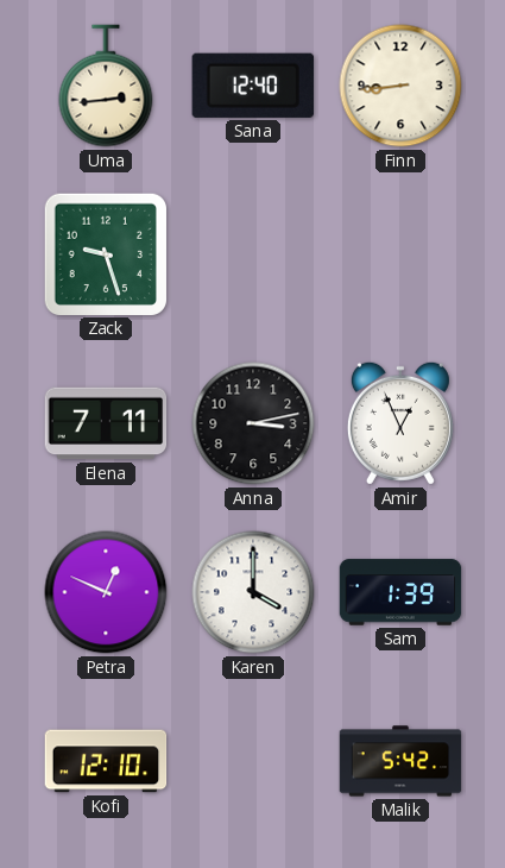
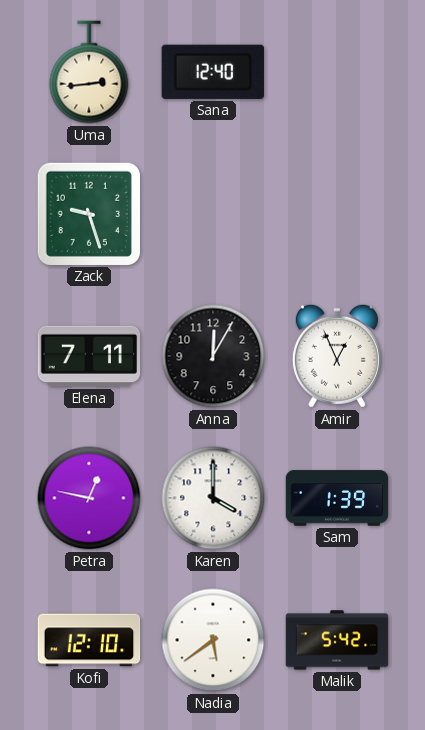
Finn: 8:44 -> none (400, 86)
Anna: 3:13 -> 12:05 (213, 356)
Petra: 12:49 -> 12:47 (89, 498)
Nadia: none -> 5:39 (213, 640)
